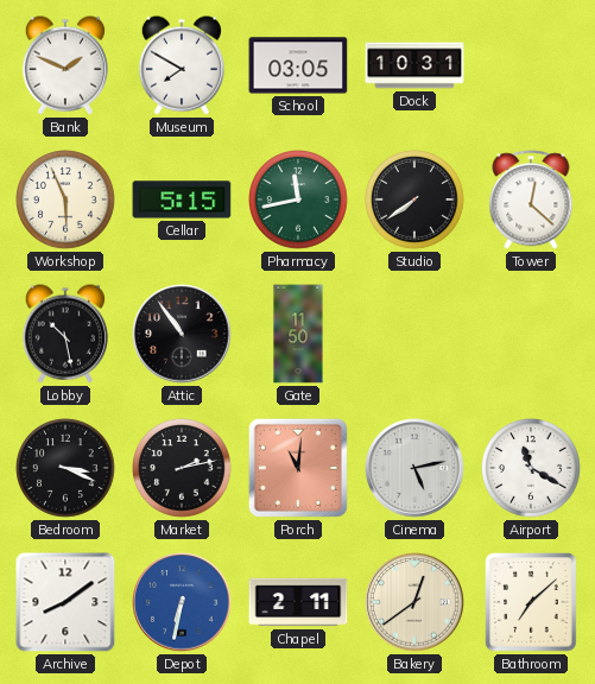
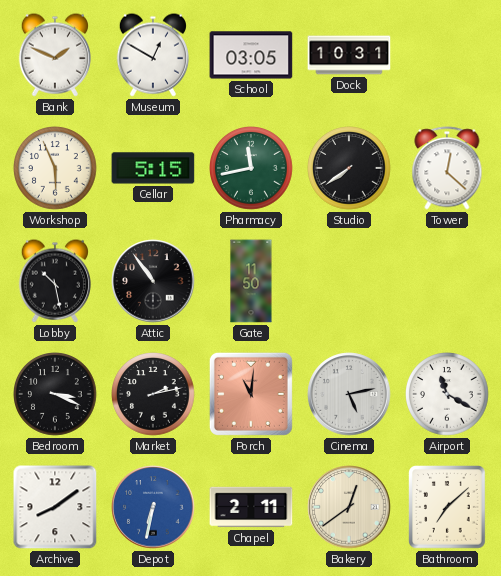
Museum: 7:50 -> 12:50 (153, 55)
